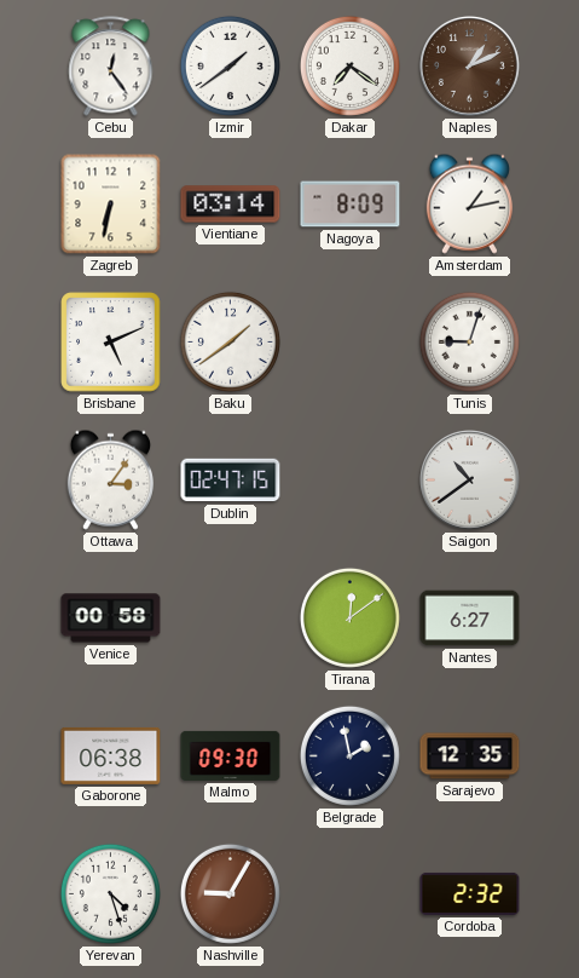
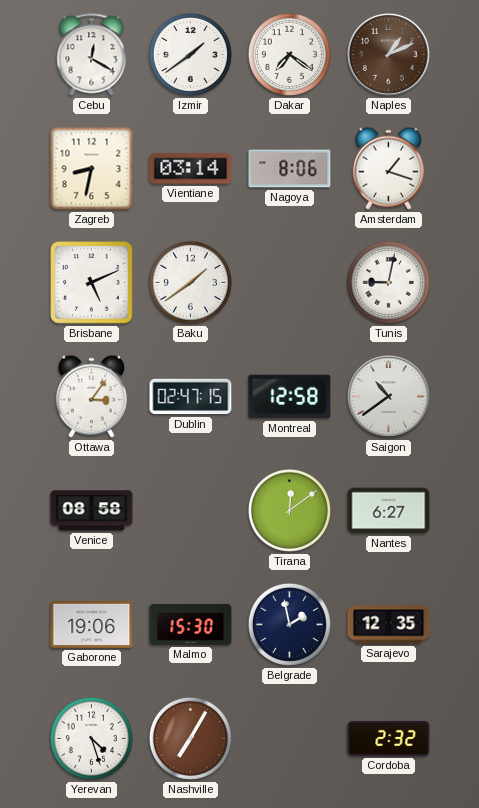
Cebu: 12:24 -> 12:20 (92, 55)
Zagreb: 6:32 -> 8:32 (92, 169)
Nagoya: 8:09 -> 8:06 (290, 169)
Amsterdam: 1:13 -> 1:18 (388, 168)
Tunis: 9:03 -> 9:02 (388, 282)
Montreal: none -> 12:58 (290, 397)
Venice: 00:58 -> 08:58 (92, 511)
Gaborone: 06:38 -> 19:06 (92, 624)
Malmo: 09:30 -> 15:30 (191, 624)
Nashville: 9:05 -> 7:05 (190, 738)
